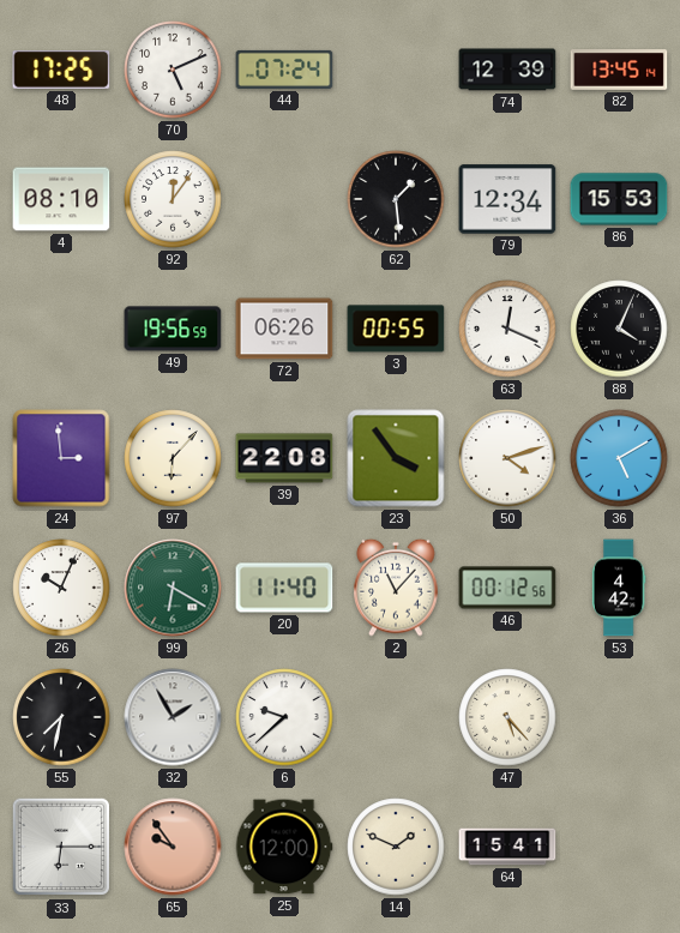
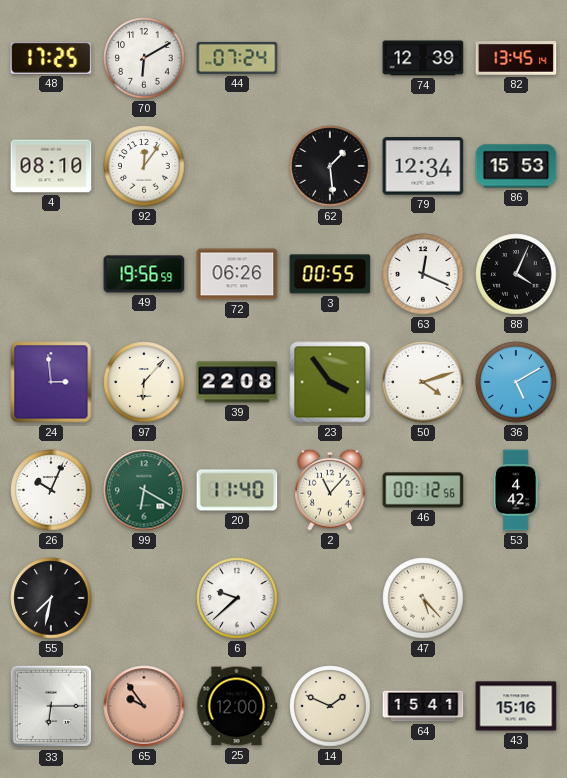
70: 5:11 -> 6:10 (144, 58)
32: 1:55 -> none (173, 717)
43: none -> 15:16 (516, 706)
